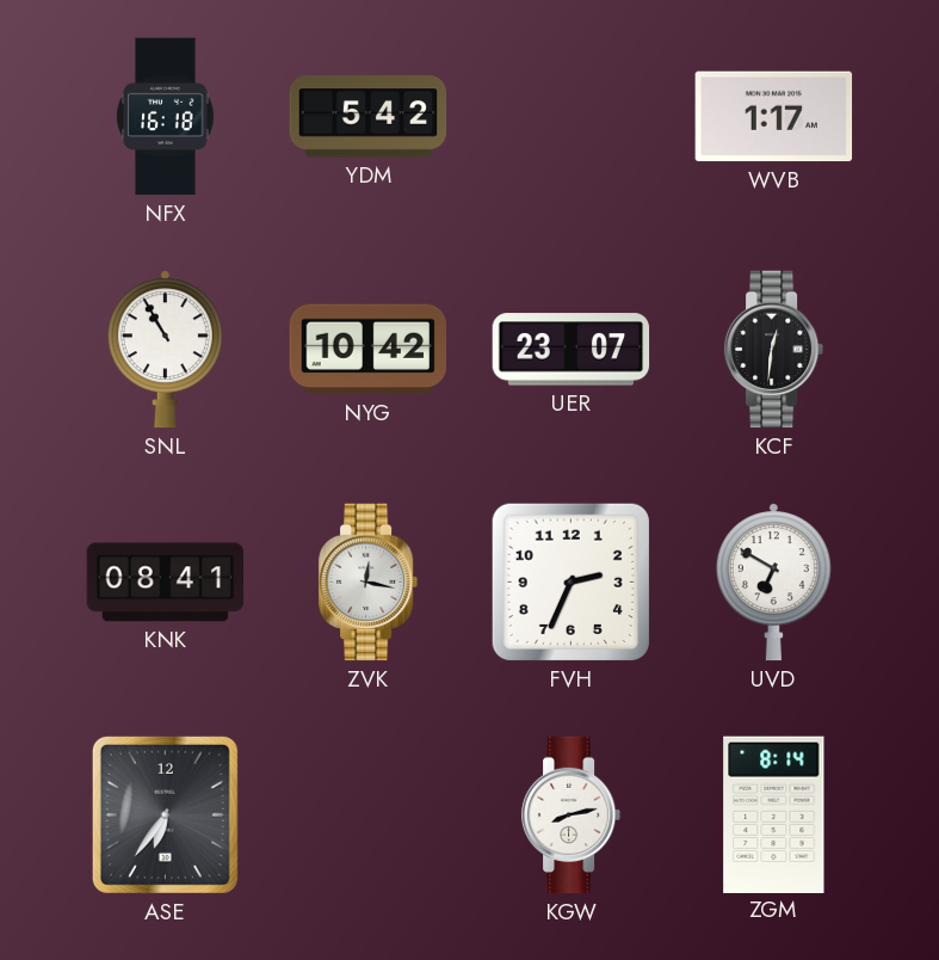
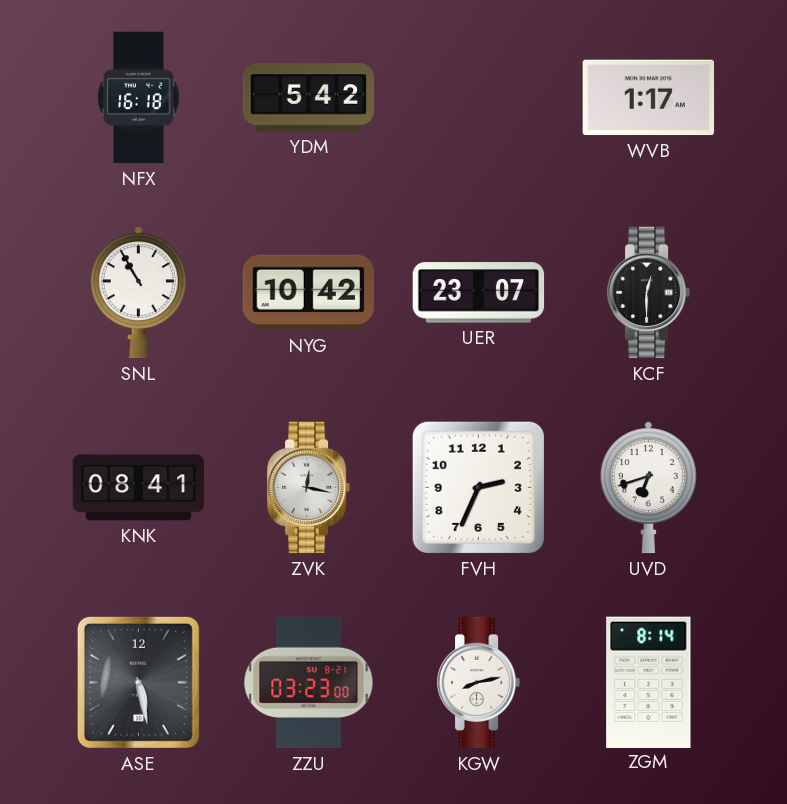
KCF: 12:31 -> 12:30 (649, 293)
UVD: 6:50 -> 6:42 (648, 488)
ASE: 6:36 -> 5:28 (138, 682)
ZZU: none -> 03:23 (309, 683)
